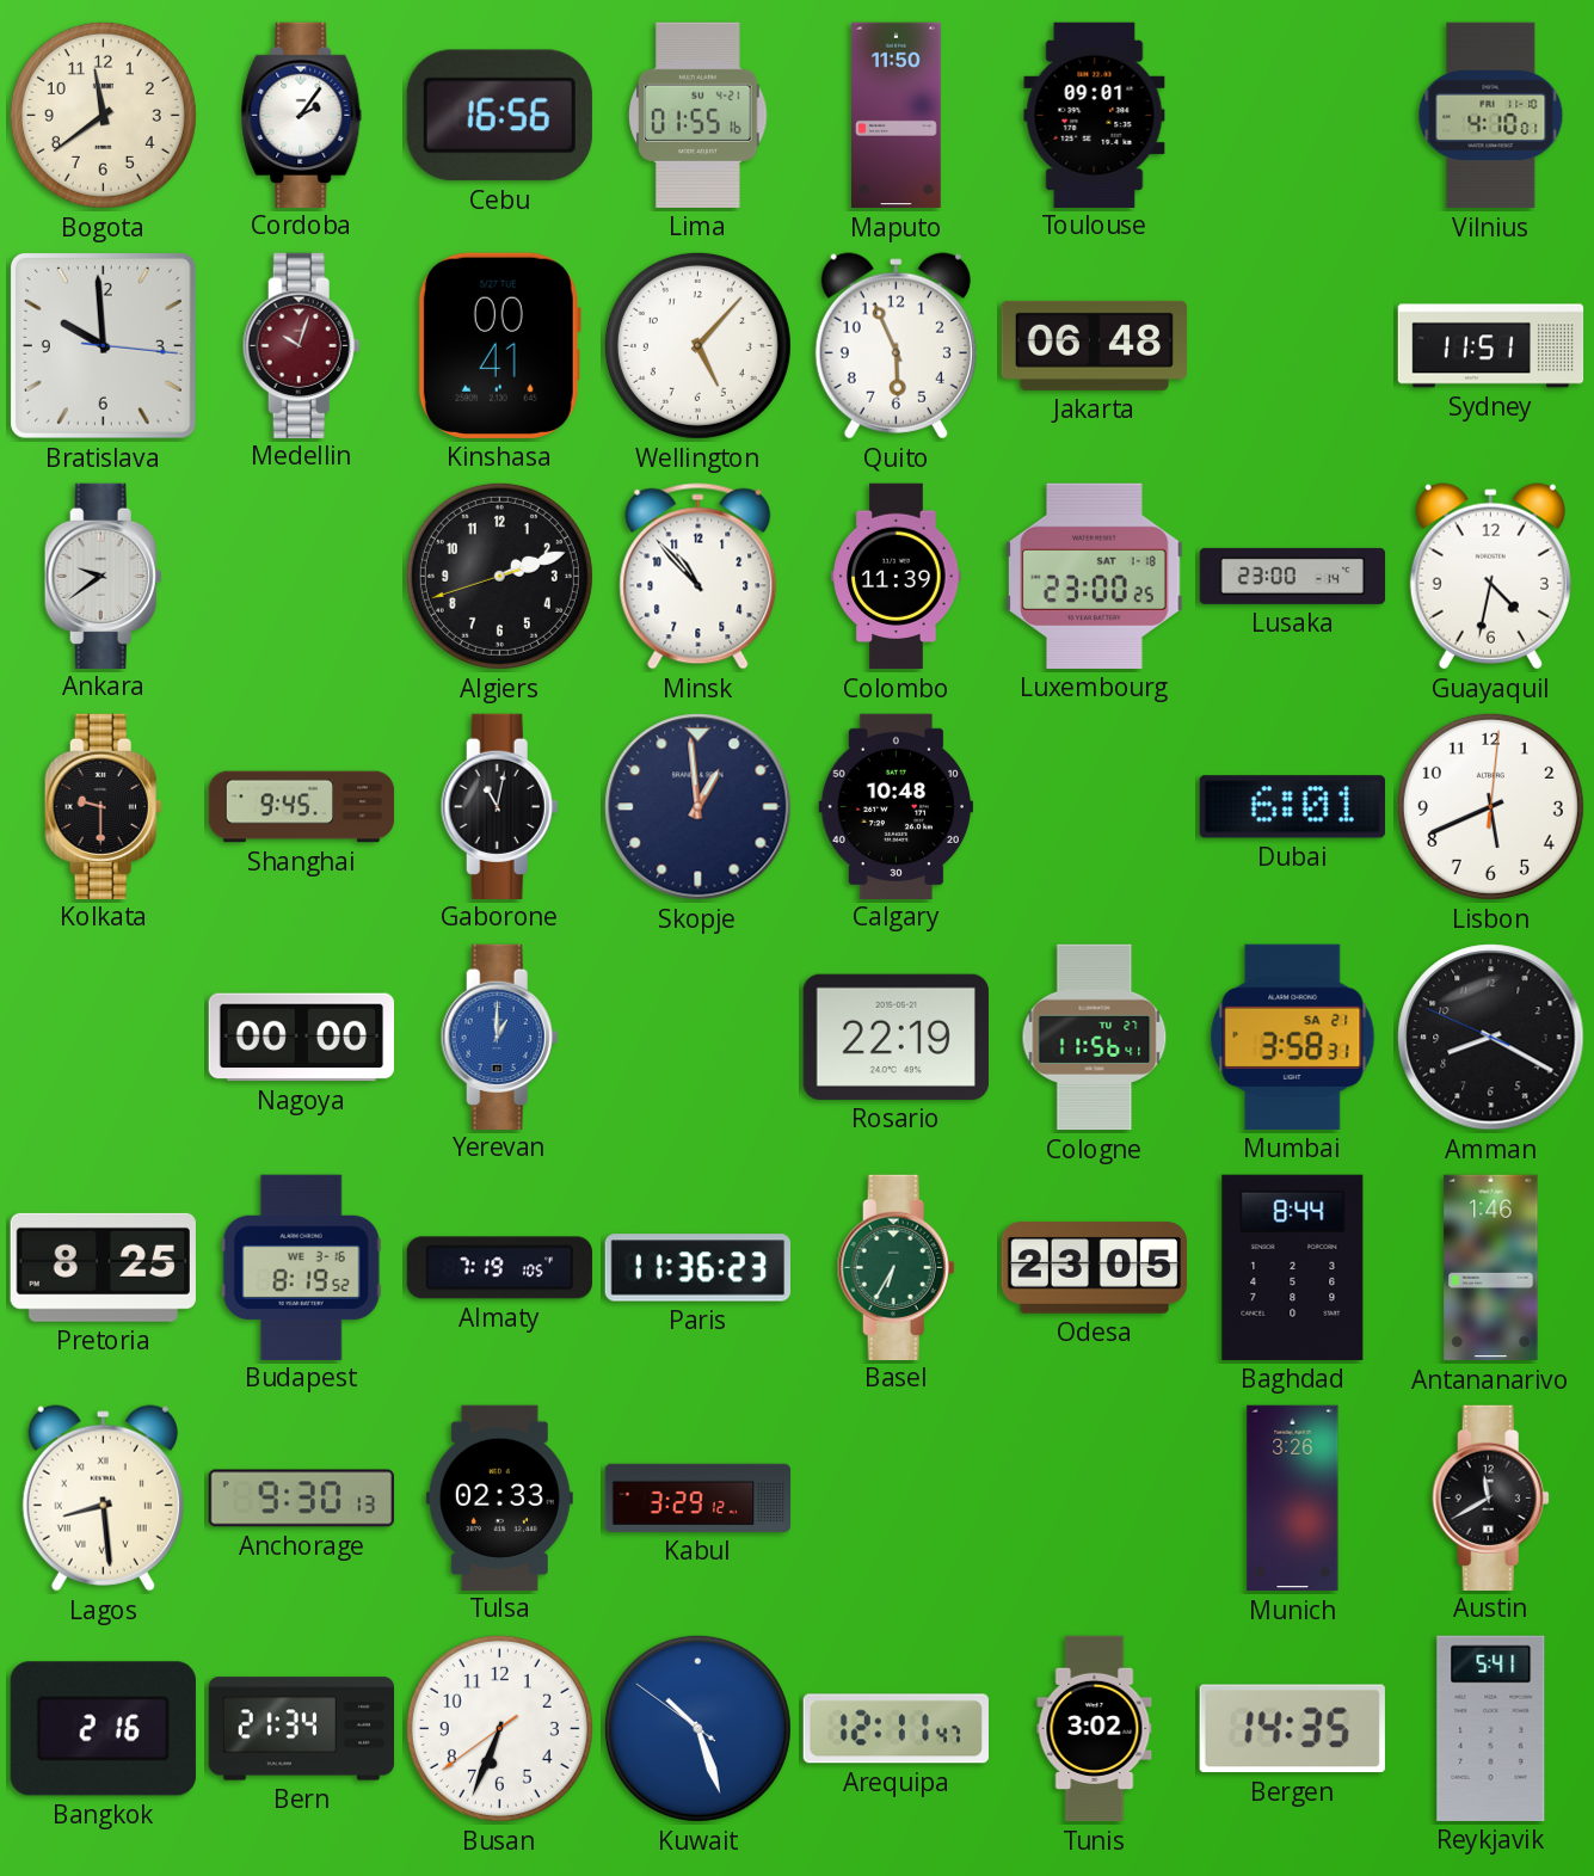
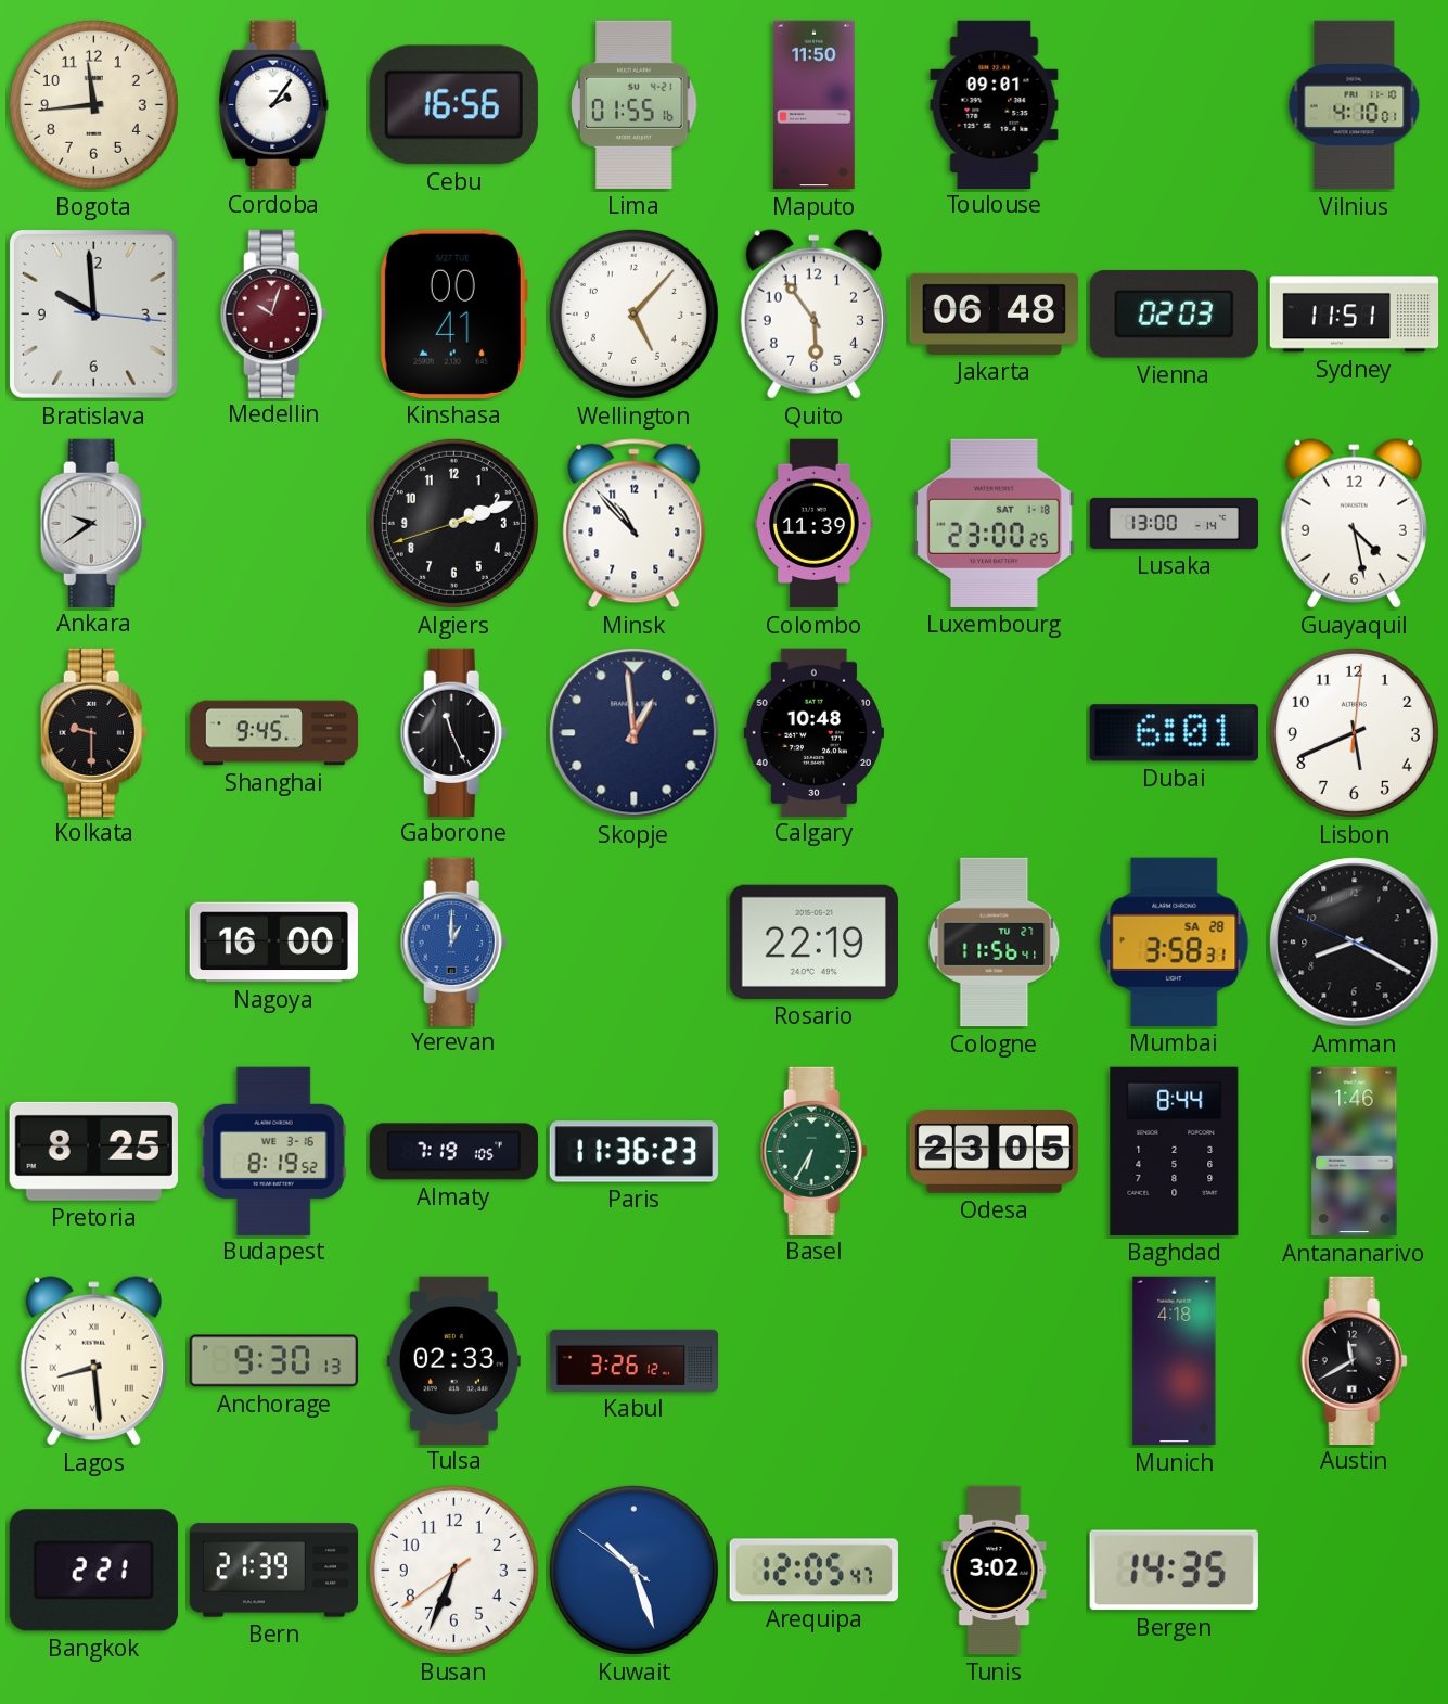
Bogota: 11:39 -> 11:44 (93, 104)
Quito: 5:56 -> 5:54 (813, 315)
Vienna: none -> 02:03 (1174, 315)
Lusaka: 23:00 -> 13:00 (1175, 523)
Guayaquil: 4:32 -> 4:28 (1354, 524)
Gaborone: 11:02 -> 11:26 (453, 732)
Nagoya: 00:00 -> 16:00 (273, 943)
Mumbai date: SA 21 -> SA 28 (1175, 941)
Kabul: 3:29 -> 3:26 (635, 1360)
Munich: 3:26 -> 4:18 (1175, 1361)
Bangkok: 2:16 -> 2:21 (93, 1571)
Bern: 21:34 -> 21:39 (274, 1571)
Arequipa: 12:11 -> 12:05 (813, 1571)
Reykjavik: 5:41 -> none (1491, 1728)
